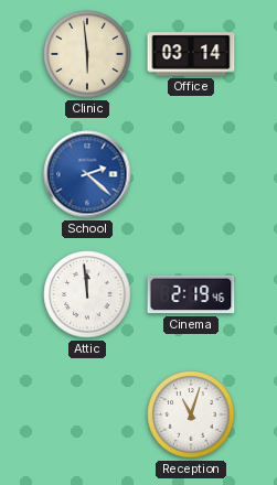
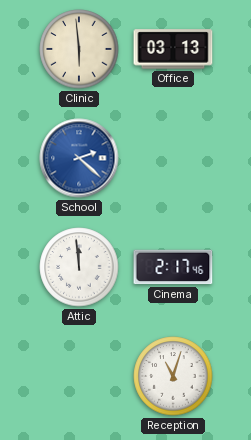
Office: 03:14 -> 03:13 (173, 49)
Cinema: 2:19 -> 2:17 (173, 267)
